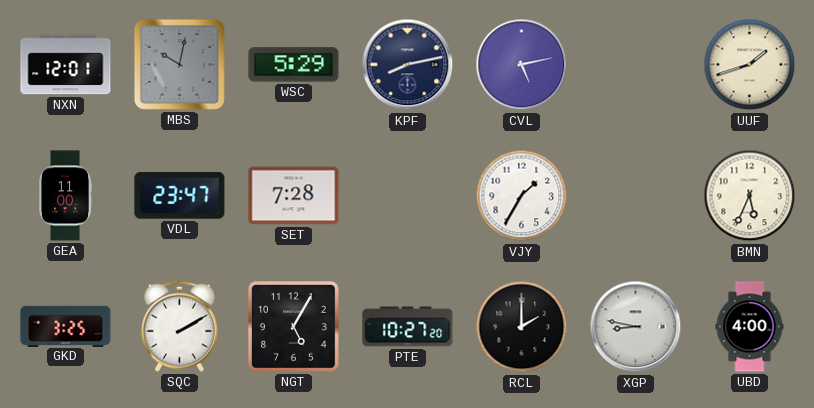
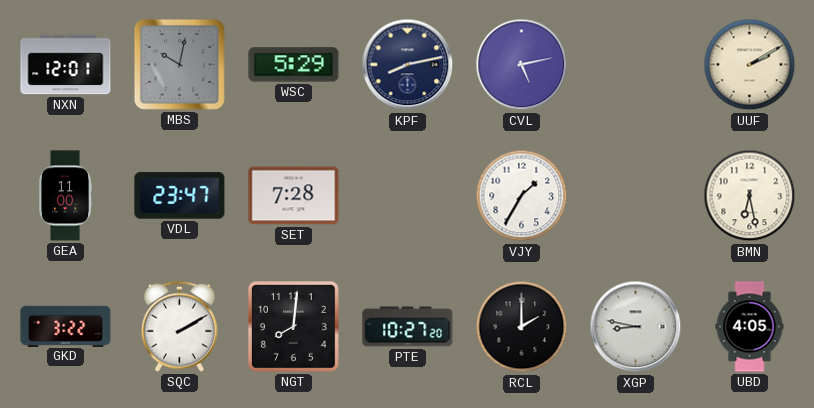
UUF: 1:42 -> 2:10 (750, 65)
BMN: 5:34 -> 6:28 (750, 196)
GKD: 3:25 -> 3:22 (66, 326)
NGT: 5:05 -> 8:01 (294, 327)
UBD: 4:00 -> 4:05 (750, 327)
